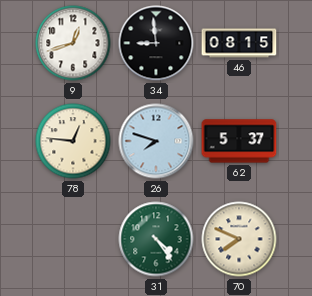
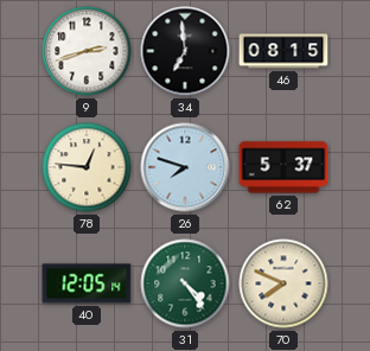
9: 12:42 -> 2:42 (87, 51)
34: 8:59 -> 6:59 (185, 51)
40: none -> 12:05 (87, 283)
